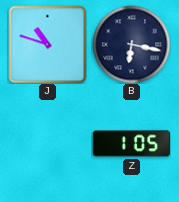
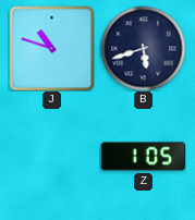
B: 6:17 -> 5:42 (143, 48)
